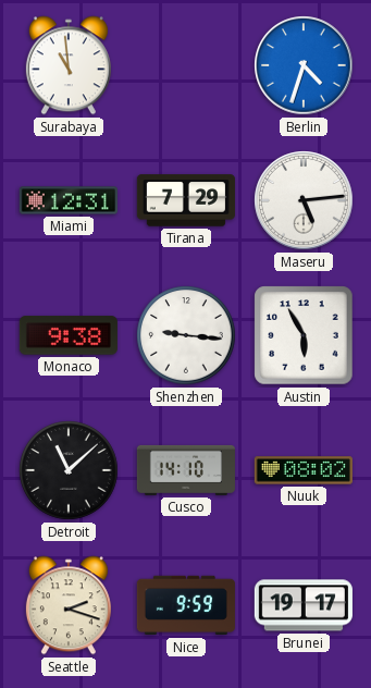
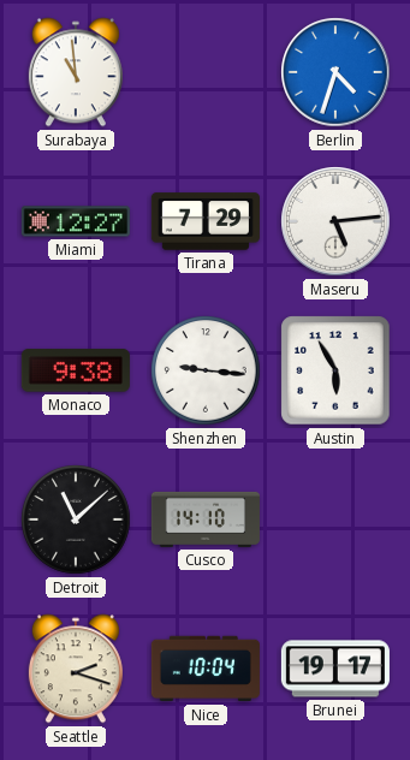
Miami: 12:31 -> 12:27 (76, 221)
Nuuk: 08:02 -> none (304, 470)
Nice: 9:59 -> 10:04 (206, 669)
